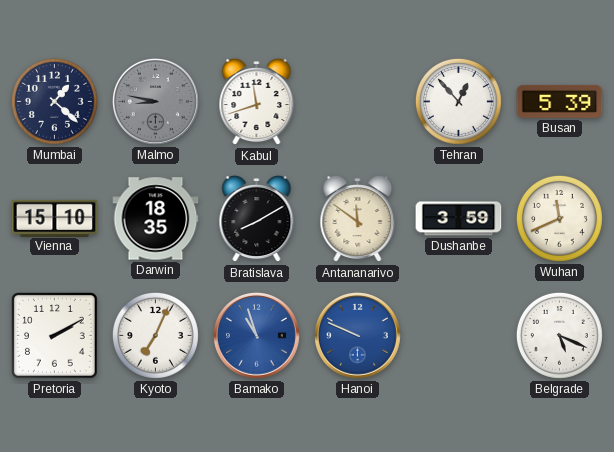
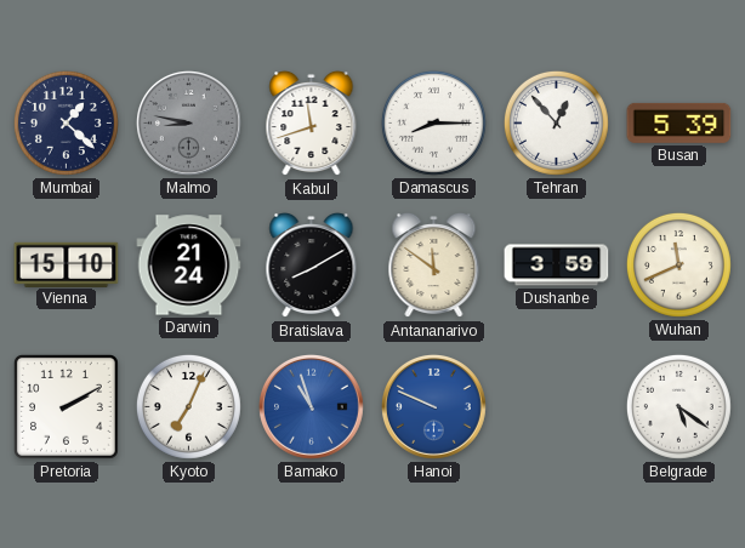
Damascus: none -> 8:15 (433, 122)
Darwin: 18:35 -> 21:24 (189, 266)
Belgrade: 5:19 -> 5:21 (678, 406)
